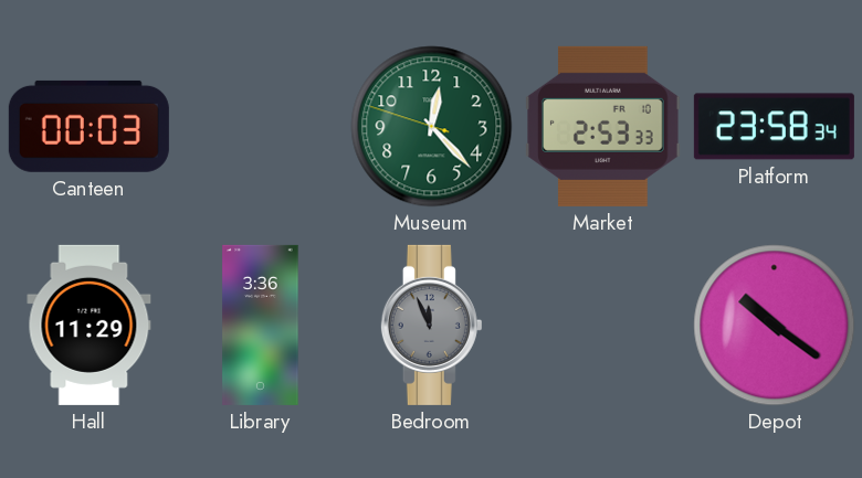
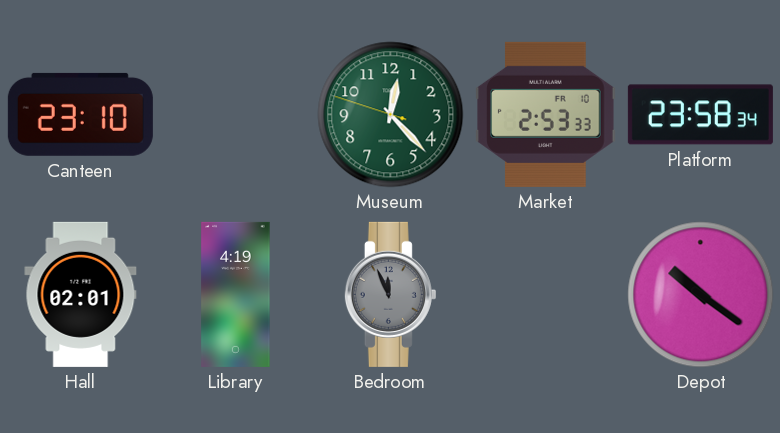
Canteen: 00:03 -> 23:10 (80, 114)
Hall: 11:29 -> 02:01 (81, 294)
Library: 3:36 -> 4:19 (236, 294)
